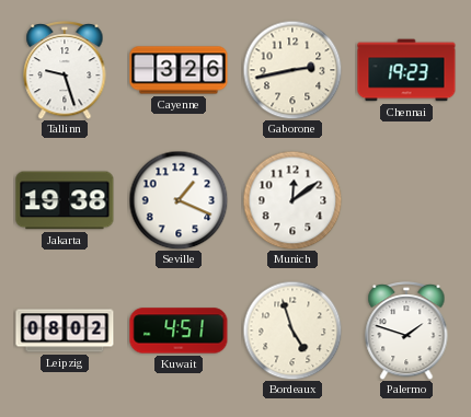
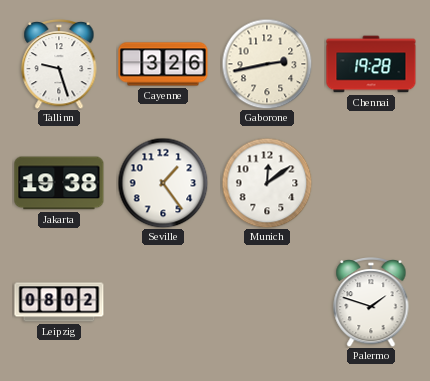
Chennai: 19:23 -> 19:28 (371, 64)
Seville: 1:19 -> 1:24 (163, 183)
Kuwait: 4:51 -> none (179, 331)
Bordeaux: 4:57 -> none (292, 331)
